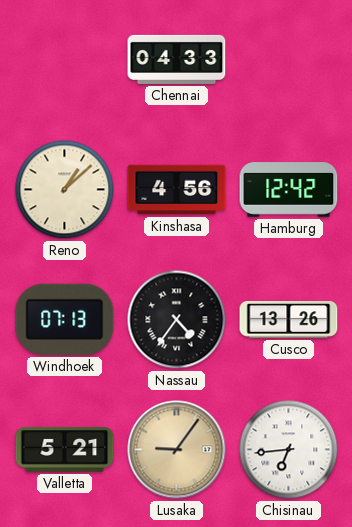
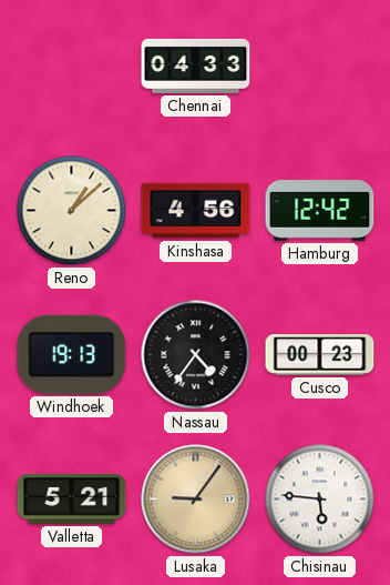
Windhoek: 07:13 -> 19:13 (72, 354)
Cusco: 13:26 -> 00:23 (320, 355)
Chisinau: 6:44 -> 5:46 (320, 500)
